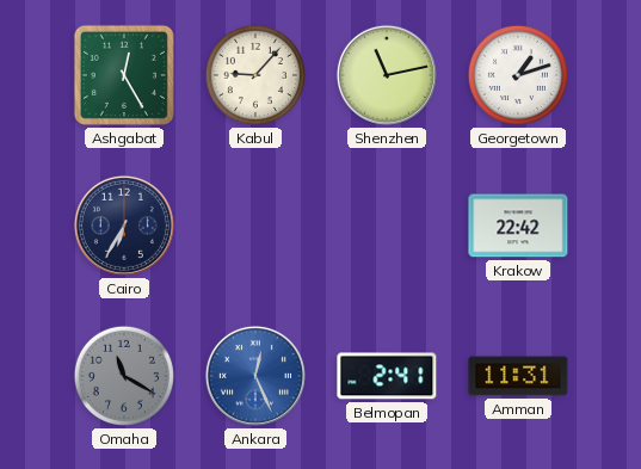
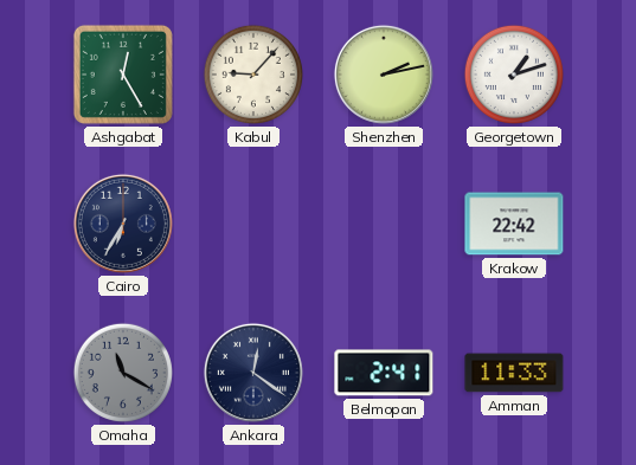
Shenzhen: 11:13 -> 2:13 (384, 75)
Ankara: 12:26 -> 12:21 (253, 373)
Ankara dial: blue -> navy (253, 373)
Amman: 11:31 -> 11:33 (514, 373)
